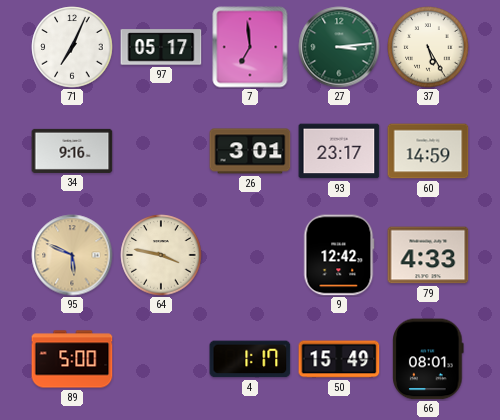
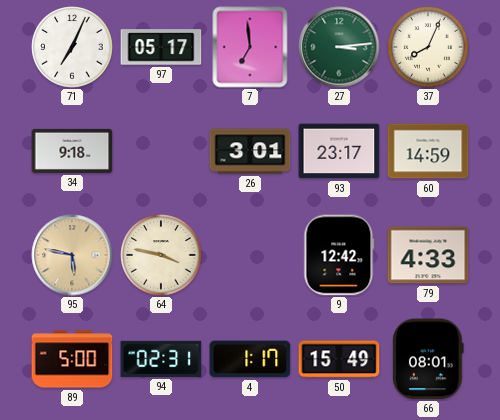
37: 5:25 -> 8:04 (428, 47)
34: 9:16 -> 9:18 (72, 151)
95: 5:49 -> 5:47 (72, 255)
94: none -> 02:31 (161, 359)
